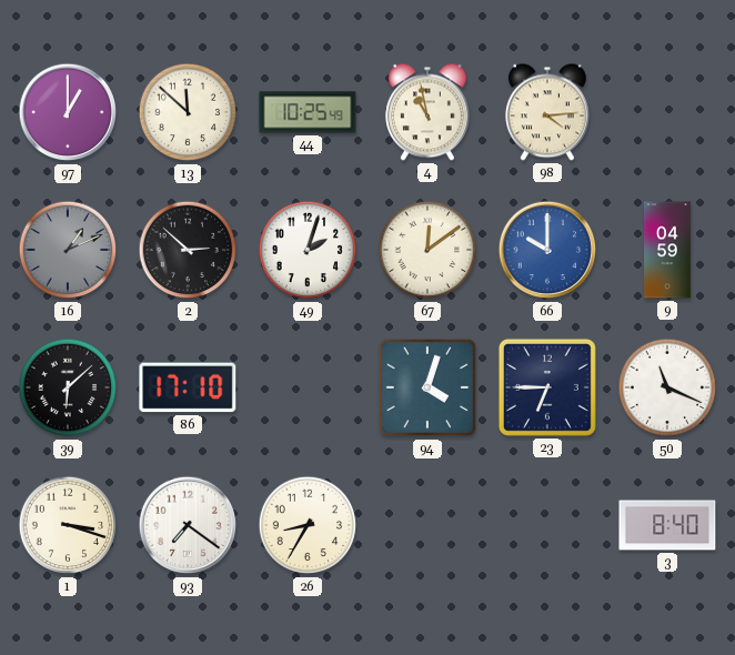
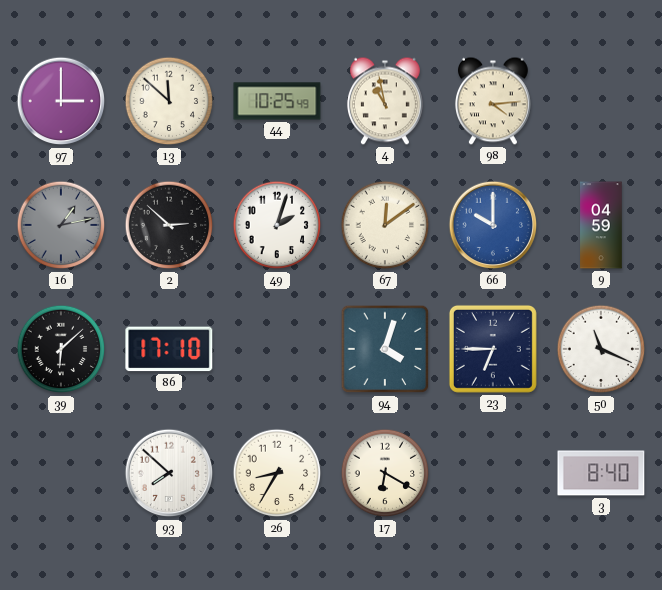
97: 1:00 -> 3:00 (61, 101)
16: 1:11 -> 1:13 (61, 225)
1: 3:18 -> none (68, 525)
93: 7:21 -> 7:52 (169, 473)
17: none -> 6:20 (385, 473)
